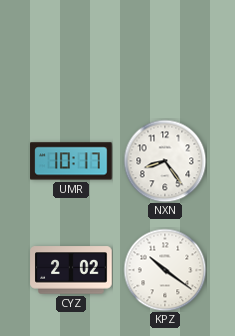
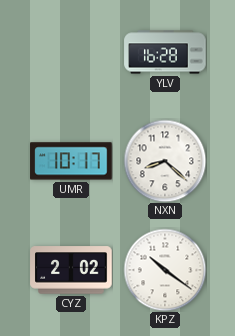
YLV: none -> 16:28 (165, 52)
NXN: 8:24 -> 8:22 (165, 161)
